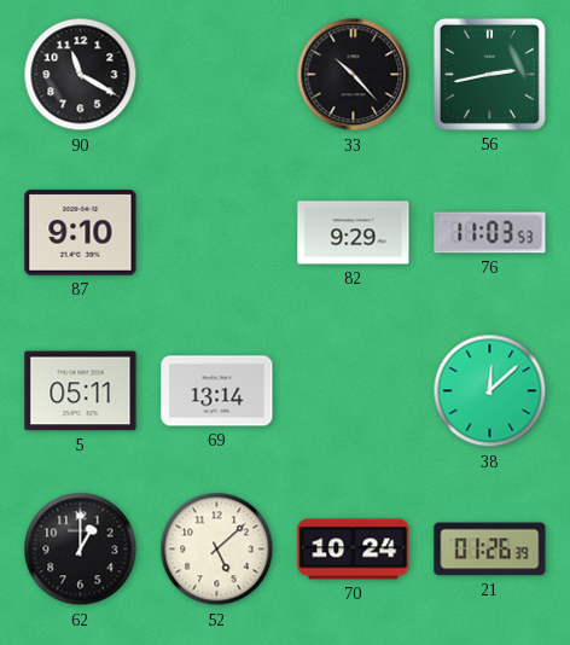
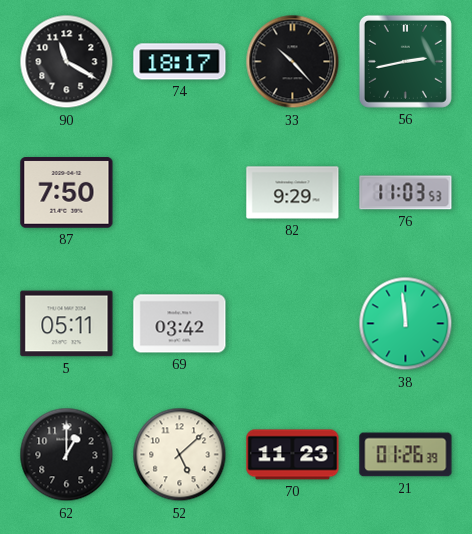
74: none -> 18:17 (180, 62)
87: 9:10 -> 7:50 (67, 193)
69: 13:14 -> 03:42 (180, 324)
38: 12:08 -> 11:59 (406, 324)
70: 10:24 -> 11:23 (293, 455)
